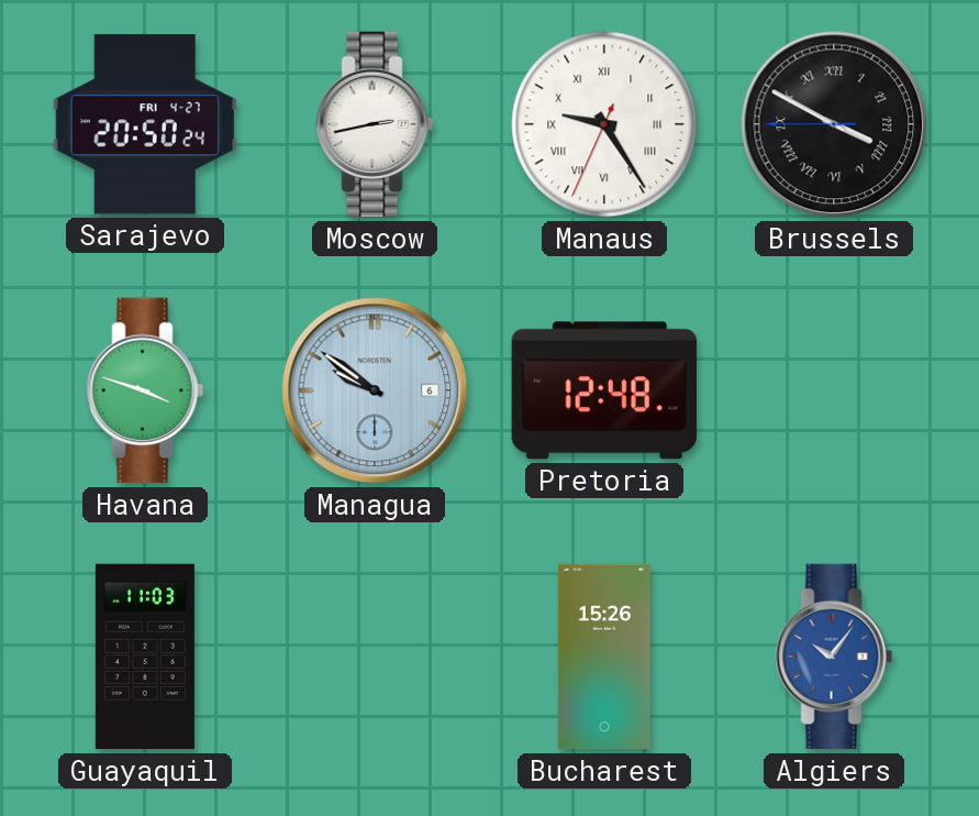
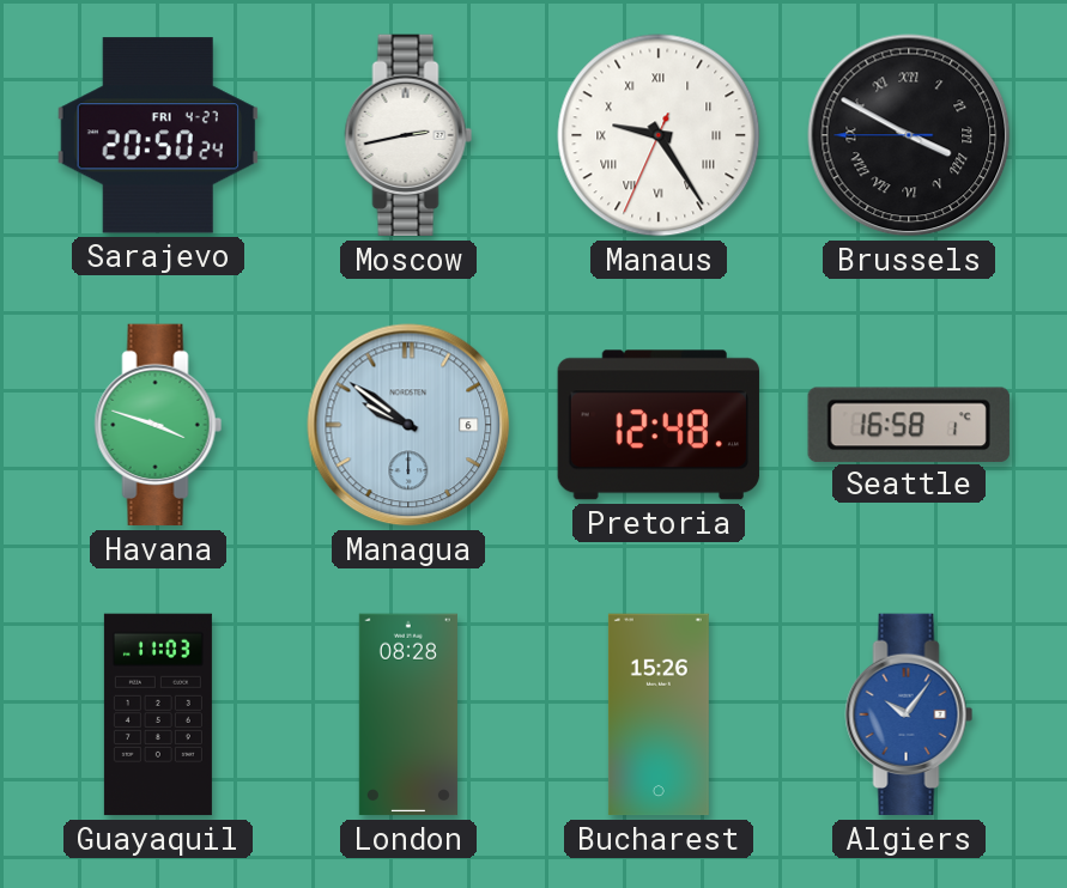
Seattle: none -> 16:58 (909, 424)
London: none -> 08:28 (408, 714)
